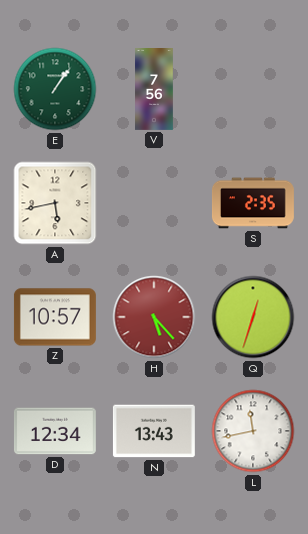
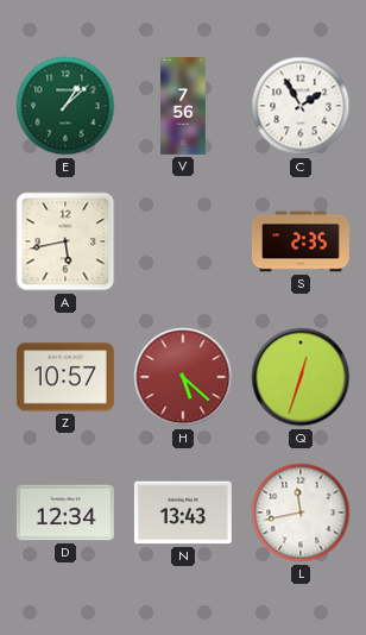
E: 1:06 -> 1:08 (65, 106)
C: none -> 1:55 (301, 106)
H: 5:23 -> 5:22 (183, 377)
